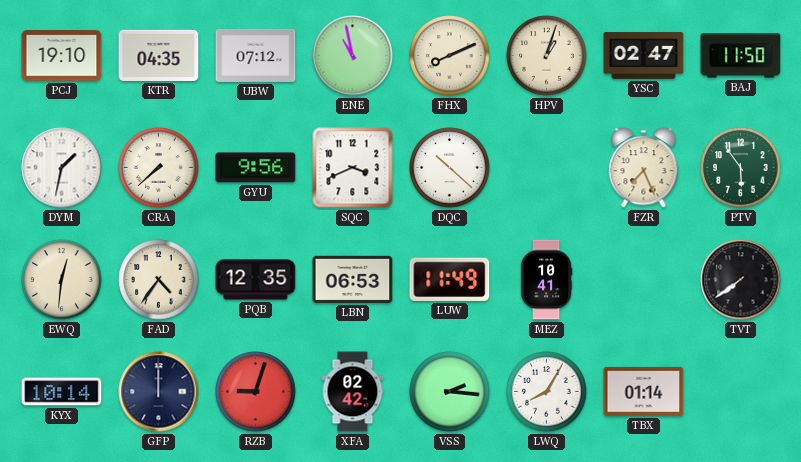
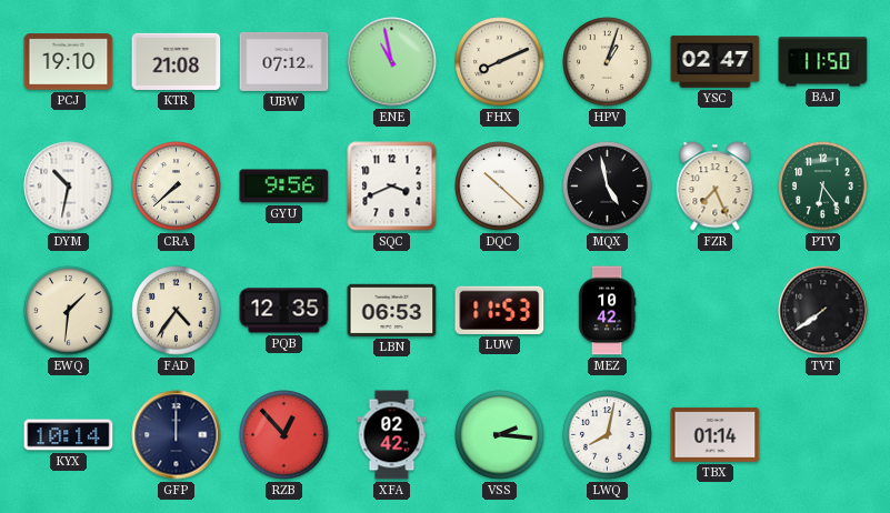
KTR: 04:35 -> 21:08 (177, 61)
DYM: 1:32 -> 10:32 (69, 187)
MQX: none -> 4:58 (608, 187)
PTV: 5:54 -> 6:24 (823, 187)
EWQ: 12:31 -> 1:31 (69, 311)
LUW: 11:49 -> 11:53 (500, 310)
MEZ: 10:41 -> 10:42 (607, 311)
RZB: 9:03 -> 12:53 (284, 435)
LWQ: 8:05 -> 8:02 (608, 435)
